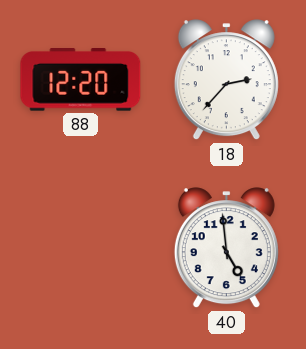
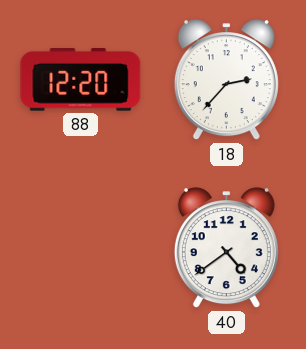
40: 4:59 -> 4:39 (226, 248)
